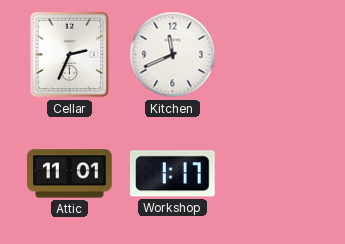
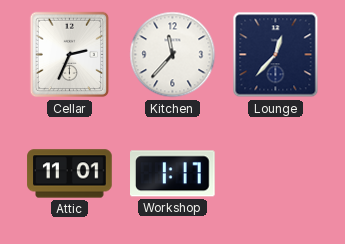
Kitchen: 11:41 -> 11:37 (173, 55)
Lounge: none -> 12:37 (276, 55)
